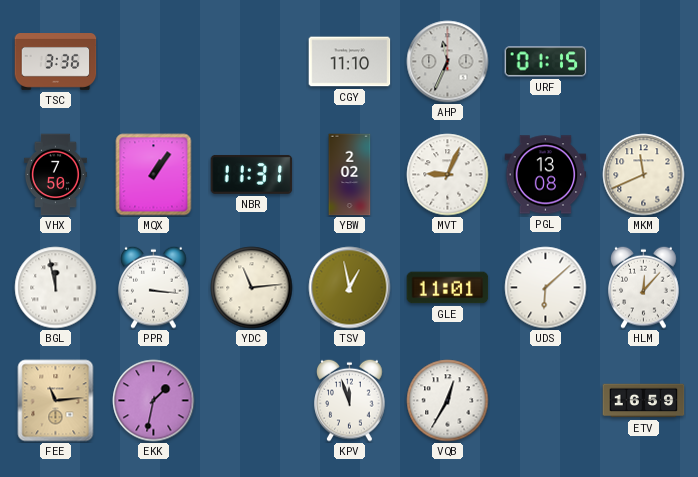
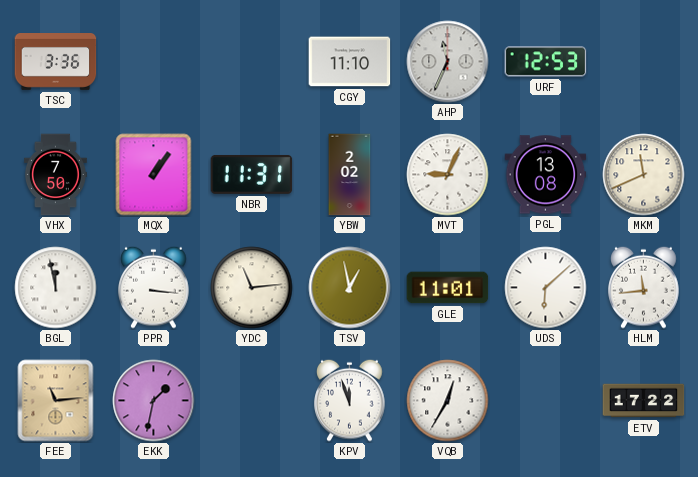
URF: 01:15 -> 12:53 (546, 62)
HLM: 12:07 -> 11:44 (644, 287)
ETV: 16:59 -> 17:22 (644, 401)
